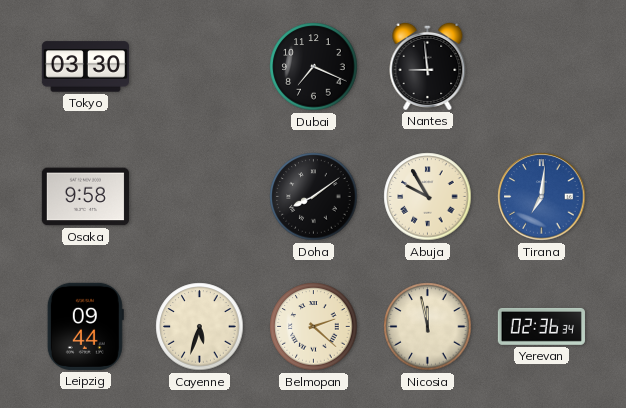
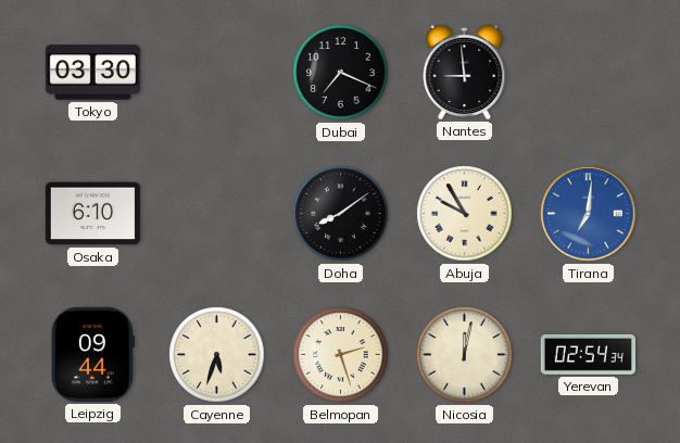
Osaka: 9:58 -> 6:10 (92, 214)
Belmopan: 2:22 -> 2:27 (341, 355)
Nicosia: 11:58 -> 12:02 (465, 355)
Yerevan: 02:36 -> 02:54 (588, 354)
